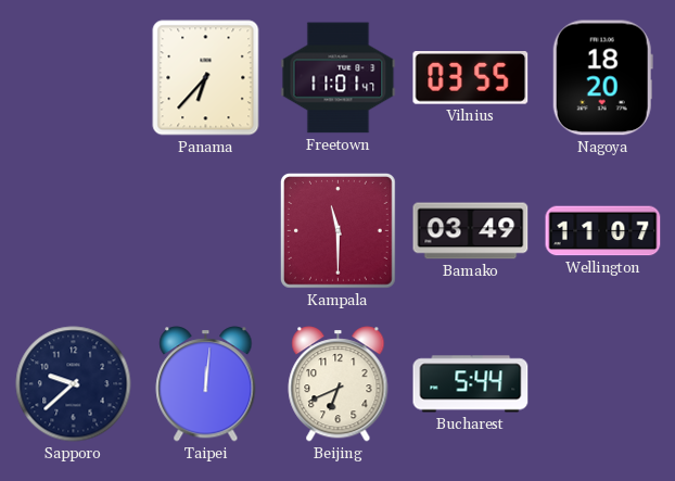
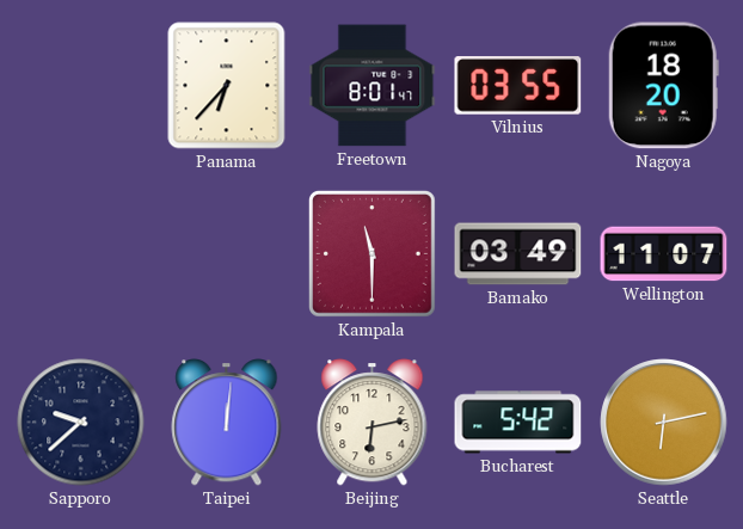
Freetown: 11:01 -> 8:01 (373, 86)
Beijing: 6:41 -> 6:13 (373, 423)
Bucharest: 5:44 -> 5:42 (518, 423)
Seattle: none -> 6:13 (664, 423)
